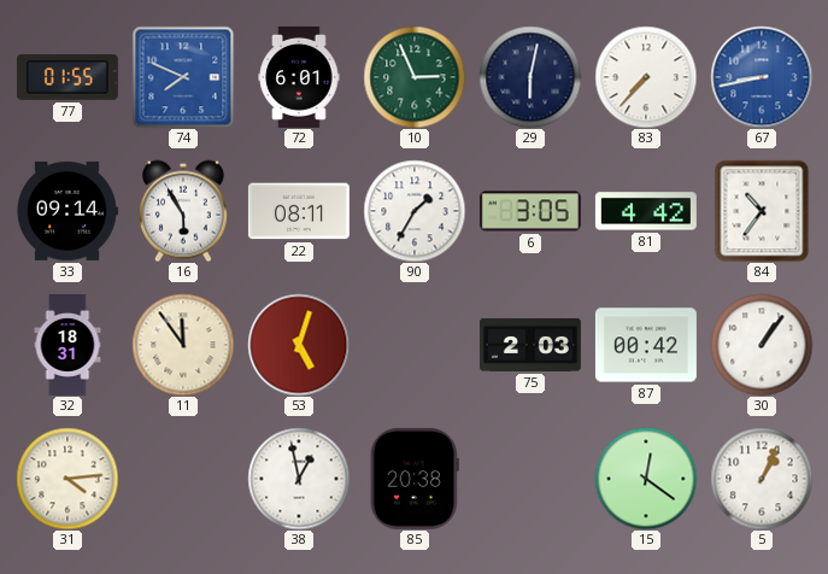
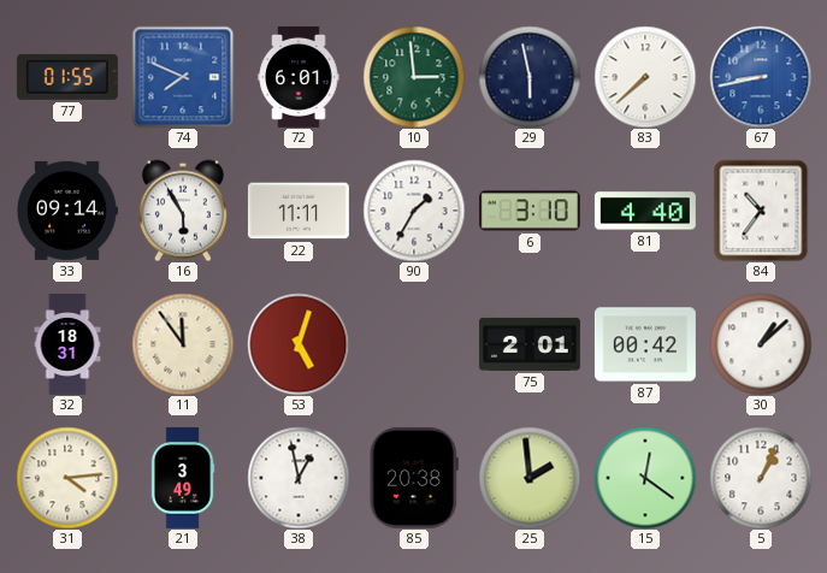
10: 2:56 -> 2:59 (414, 77)
29: 6:02 -> 5:58 (530, 77)
83: 7:37 -> 7:38 (645, 77)
22: 08:11 -> 11:11 (299, 211)
6: 3:05 -> 3:10 (530, 211)
81: 4:42 -> 4:40 (645, 211)
75: 2:03 -> 2:01 (530, 344)
30: 1:06 -> 1:08 (761, 344)
21: none -> 3:49 (183, 478)
25: none -> 1:59 (530, 478)
